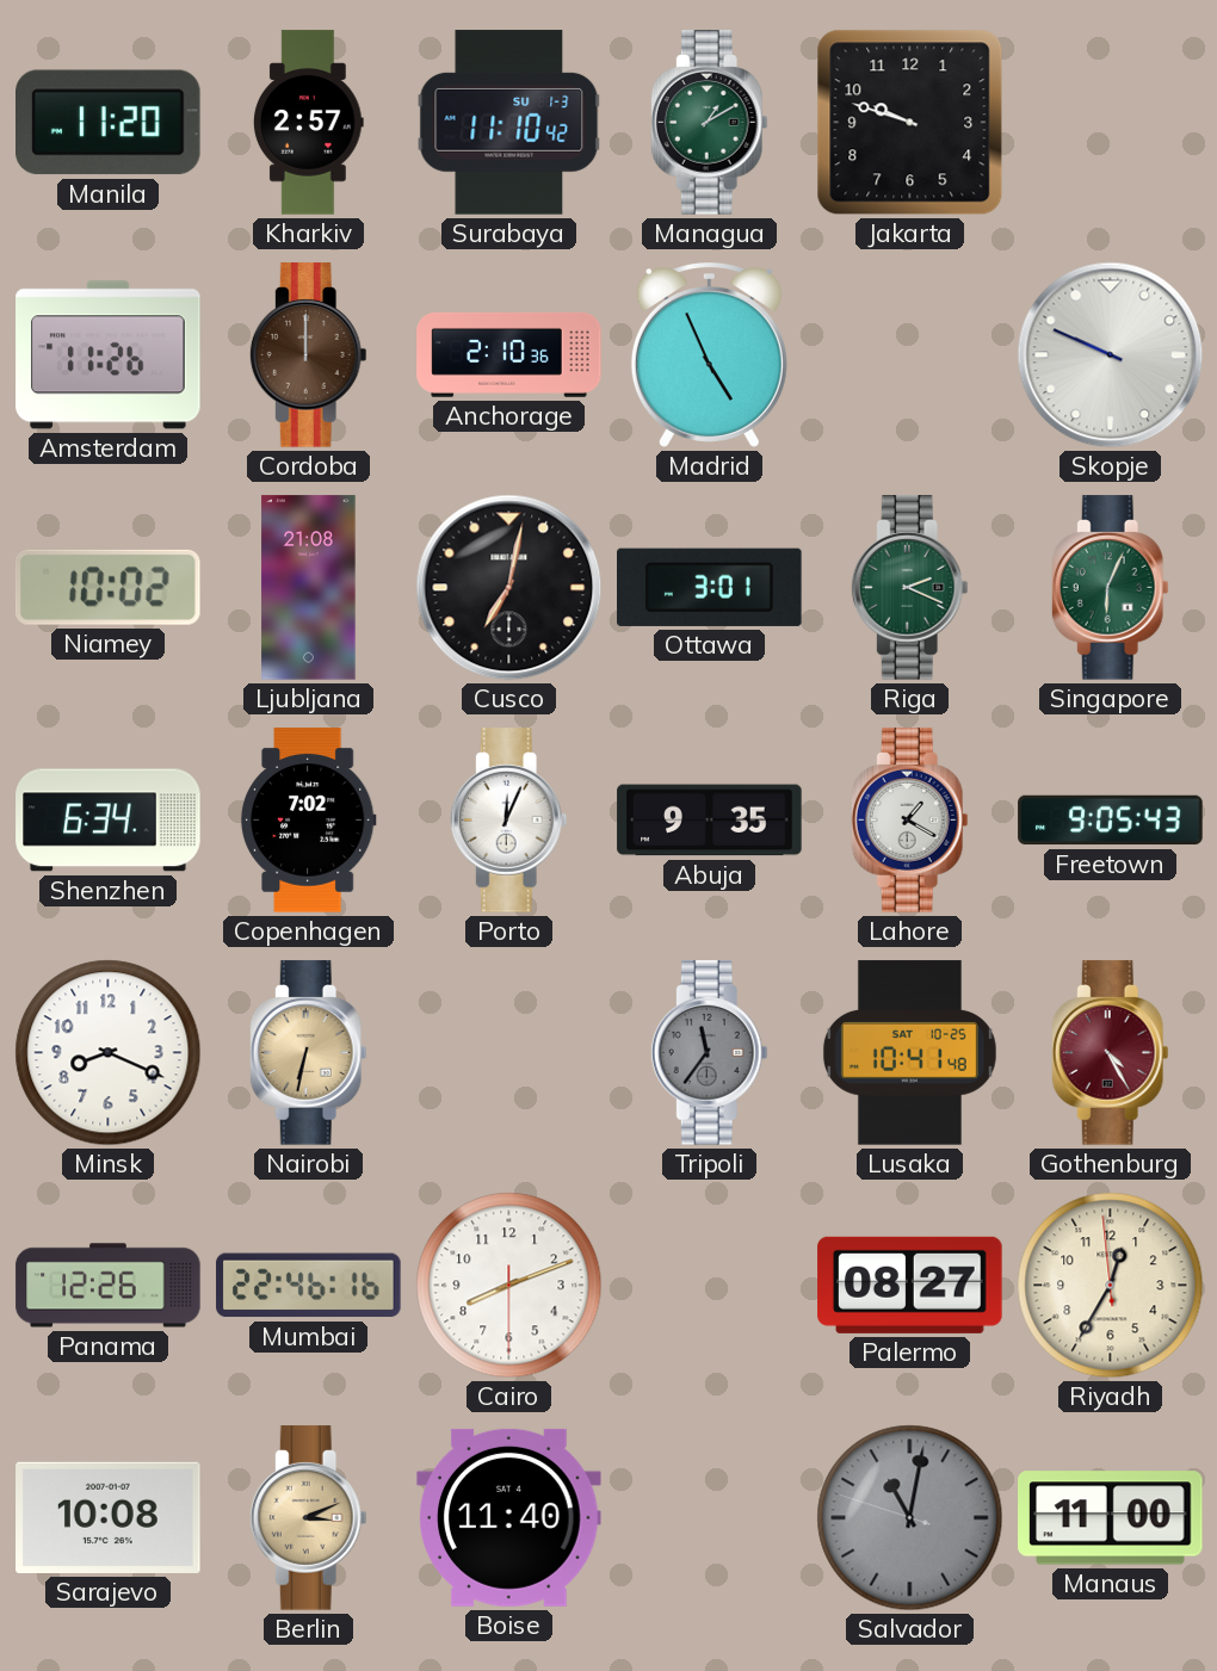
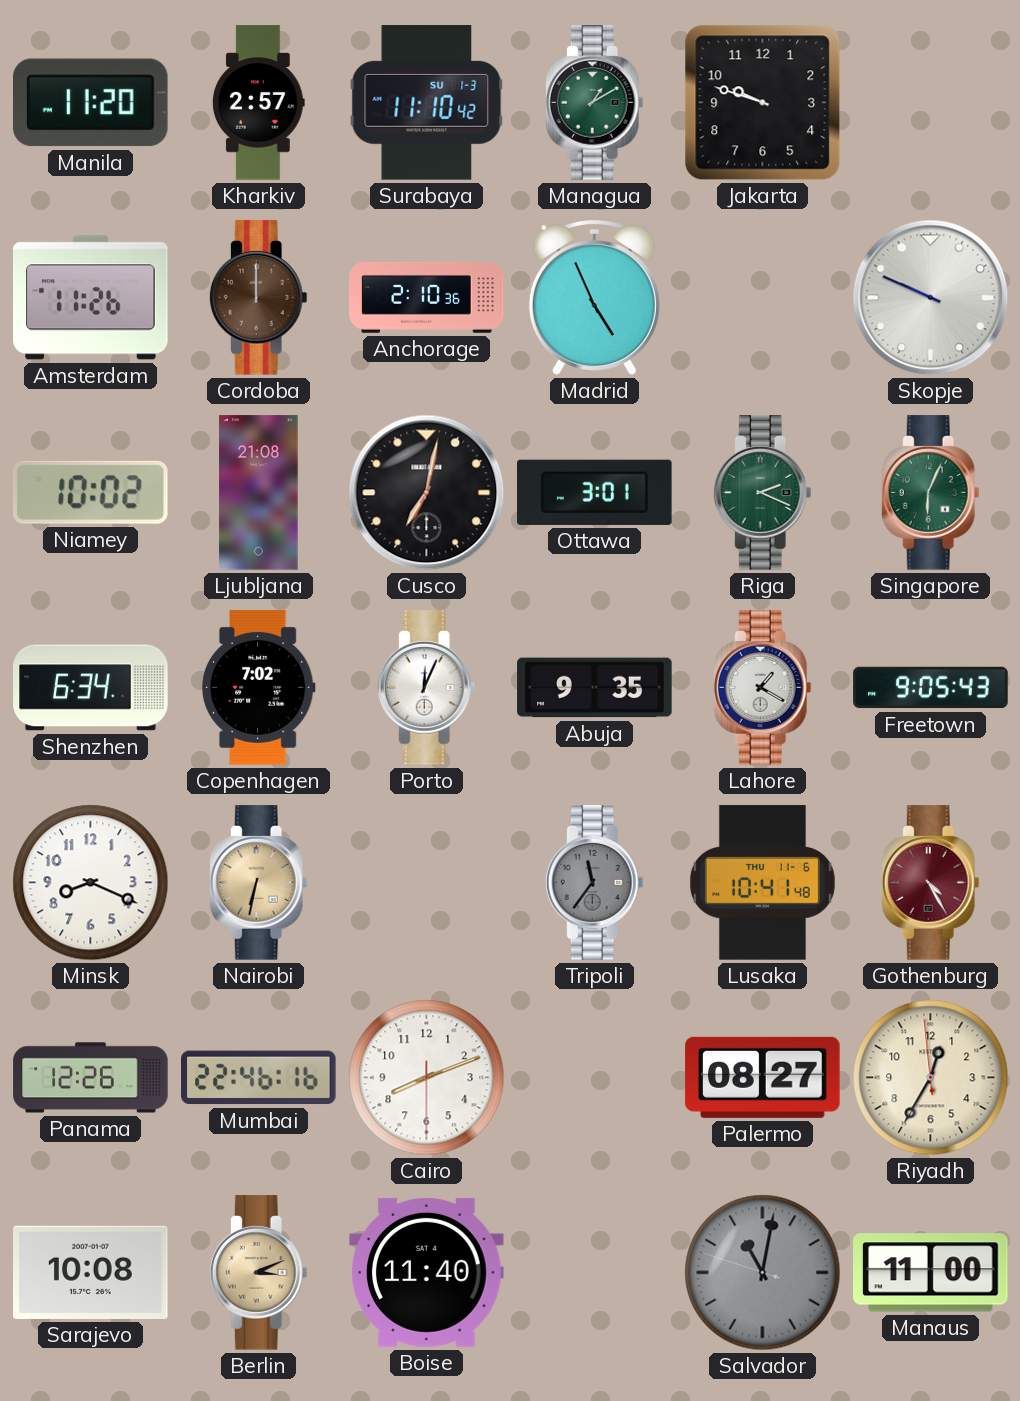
Lusaka date: SAT 10-25 -> THU 11-6 (762, 883)
